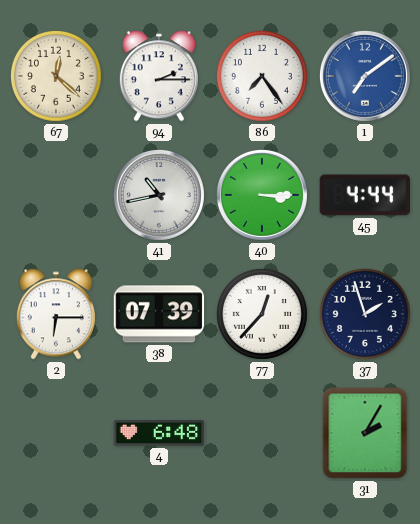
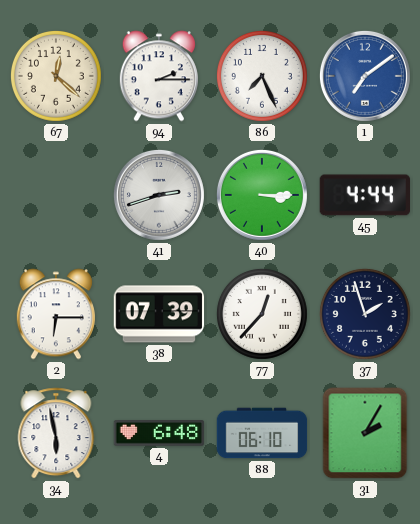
86: 7:24 -> 7:26 (262, 76)
41: 10:43 -> 2:42 (159, 195)
34: none -> 5:58 (56, 433)
88: none -> 06:10 (262, 433)
